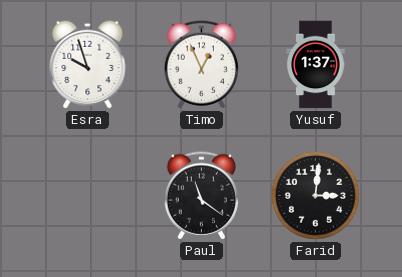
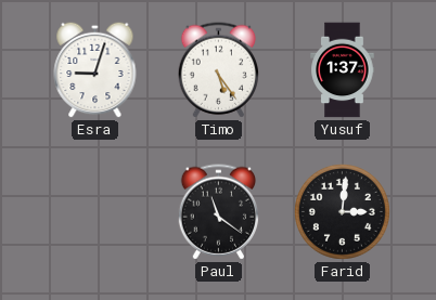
Esra: 9:57 -> 9:03 (95, 69)
Timo: 12:56 -> 5:24 (219, 70)
